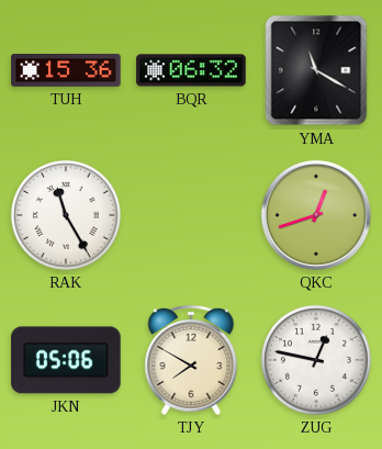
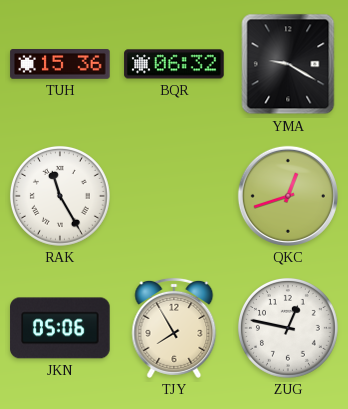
YMA: 11:20 -> 9:20 (288, 64)
TJY: 7:50 -> 7:55 (174, 328)
